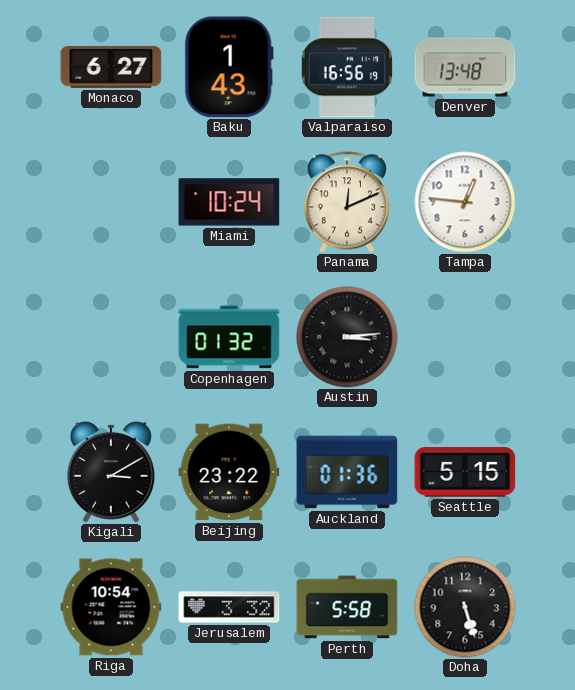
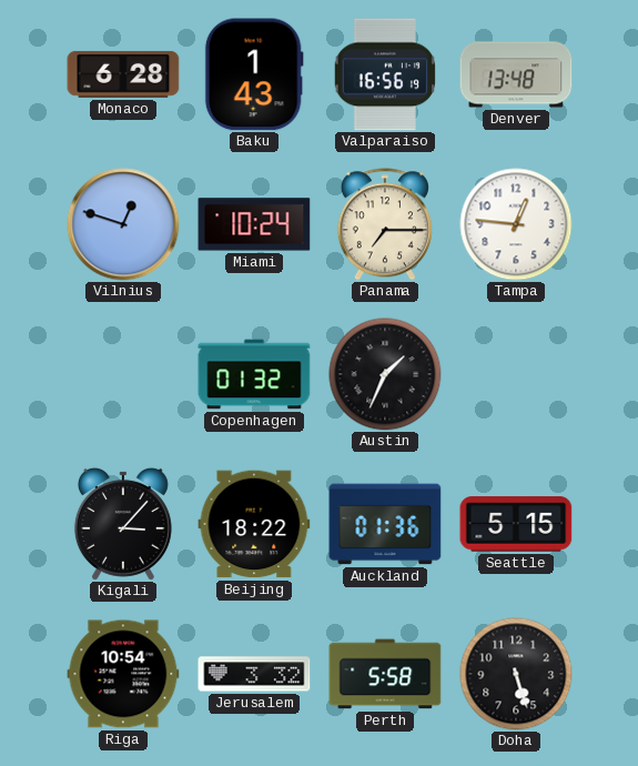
Monaco: 6:27 -> 6:28 (123, 74)
Vilnius: none -> 12:48 (123, 224)
Panama: 12:11 -> 7:15 (385, 224)
Austin: 3:14 -> 1:34 (385, 374)
Kigali: 3:10 -> 3:07 (123, 524)
Beijing: 23:22 -> 18:22 (254, 524)
